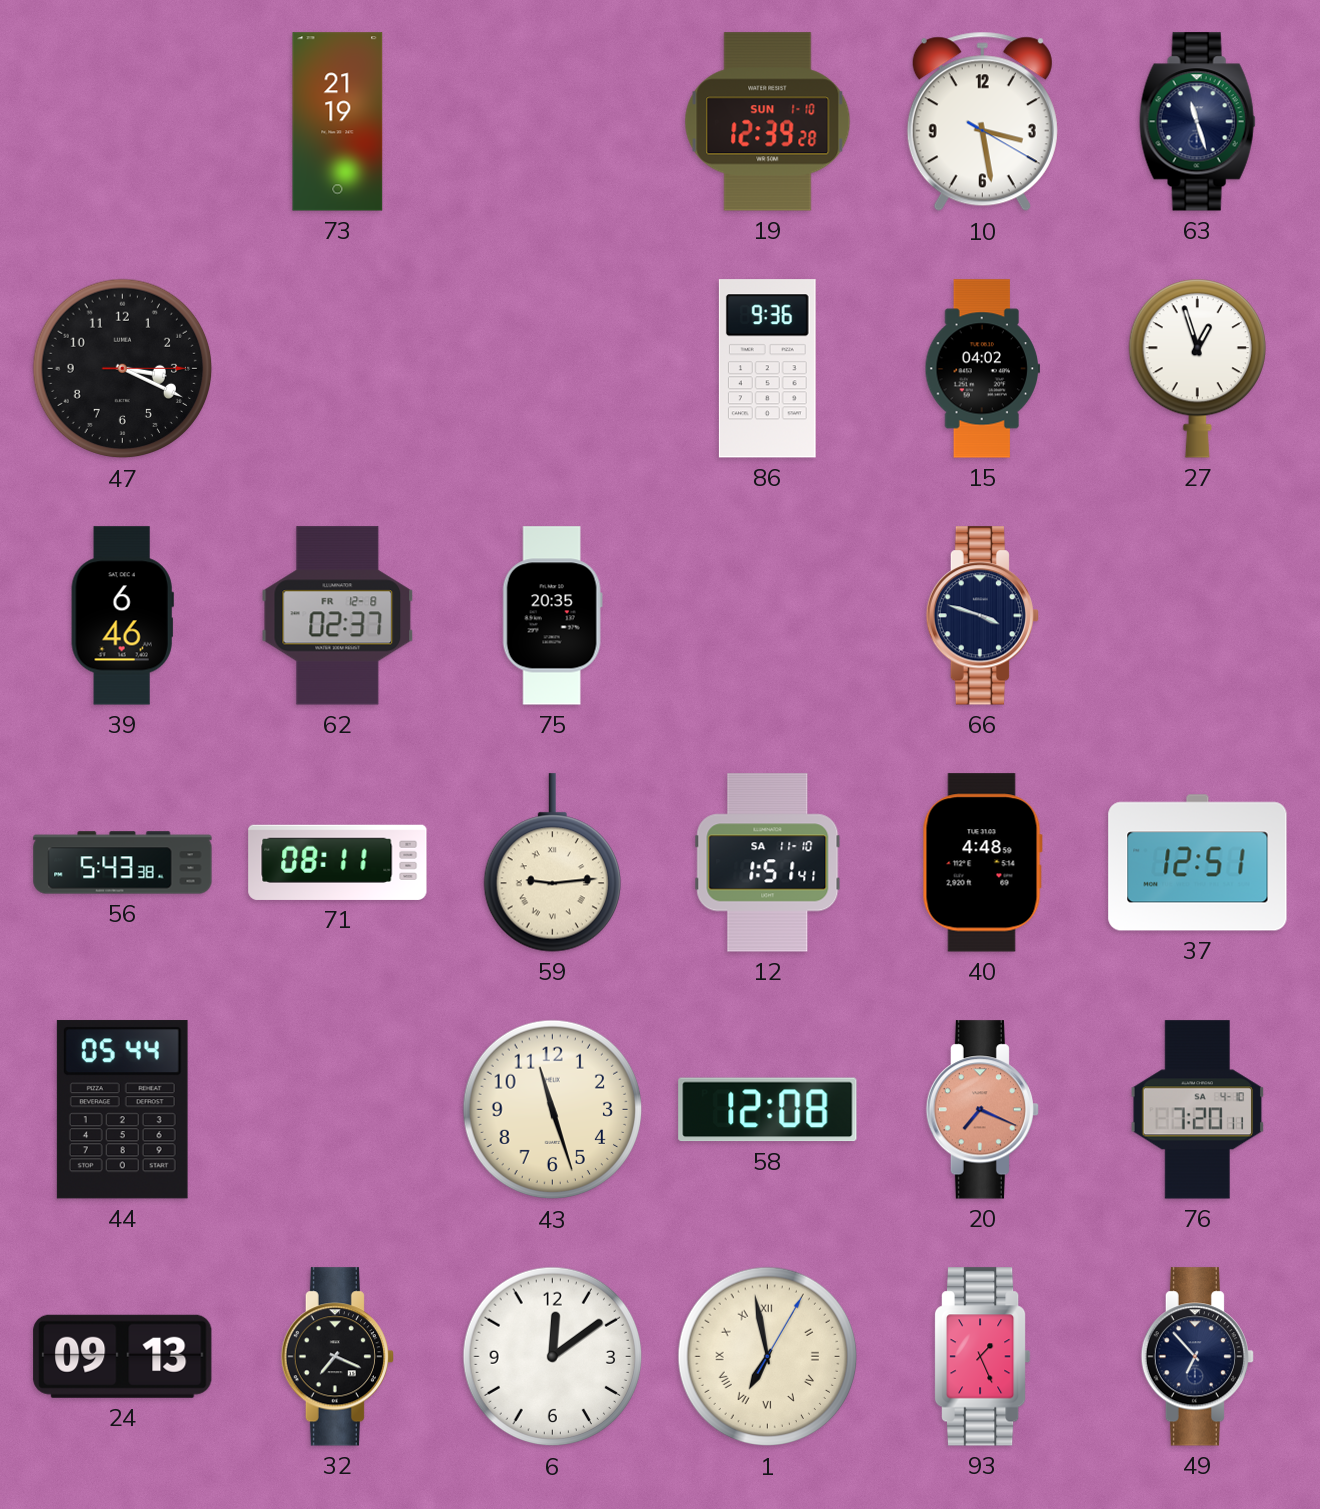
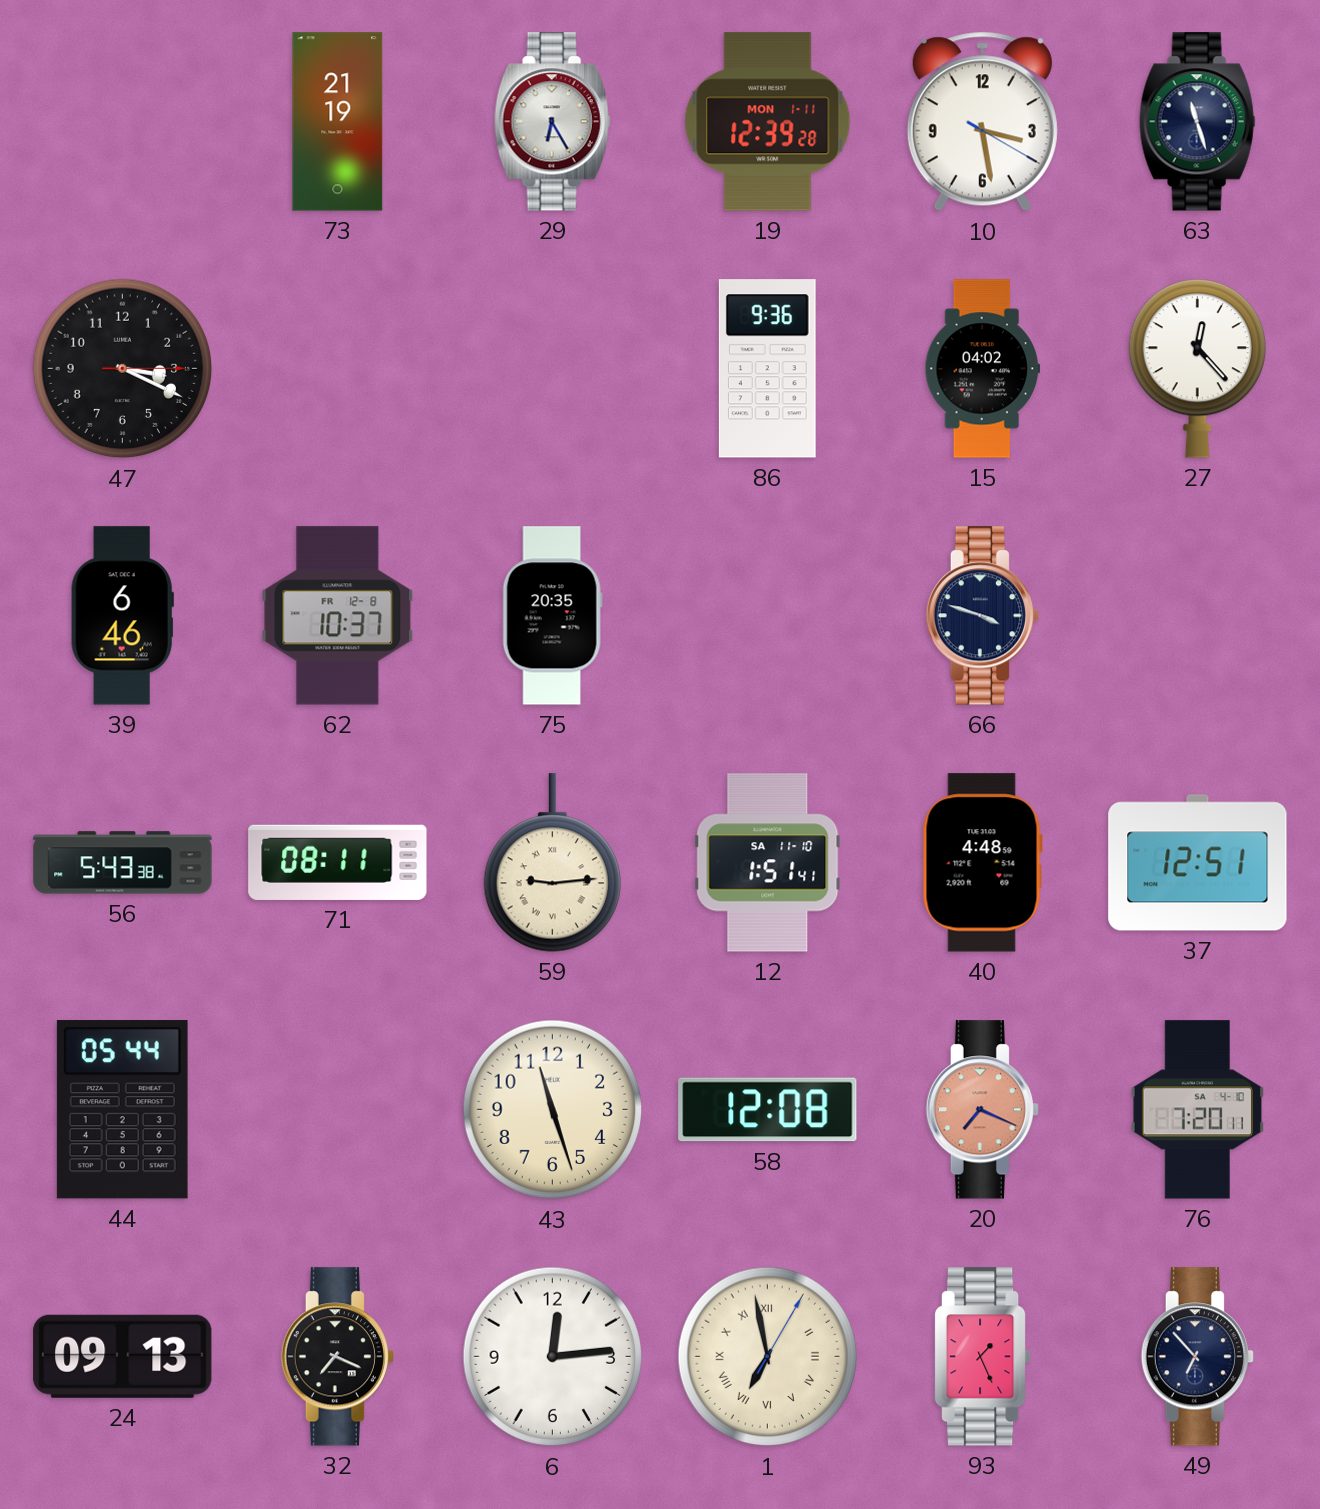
29: none -> 6:25 (552, 122)
19 date: SUN 1-10 -> MON 1-11 (768, 122)
27: 12:57 -> 12:23 (1197, 369)
62: 02:37 -> 10:37 (338, 616)
6: 12:09 -> 12:14 (553, 1357)
